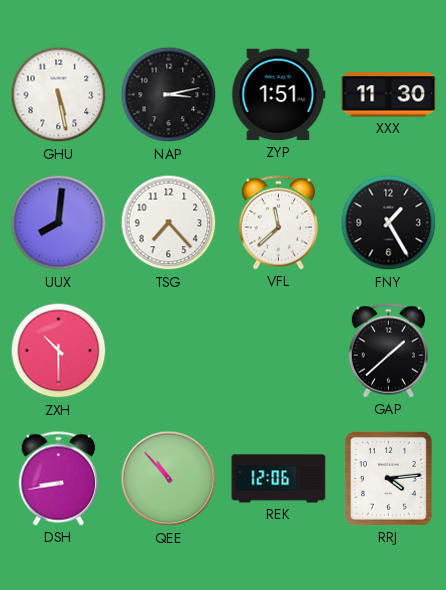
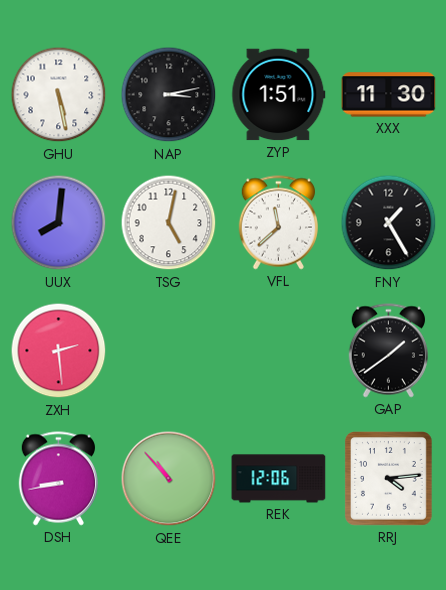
TSG: 7:23 -> 5:02 (169, 223)
ZXH: 10:30 -> 2:29 (59, 351)
GAP: 1:38 -> 1:39 (388, 351)
